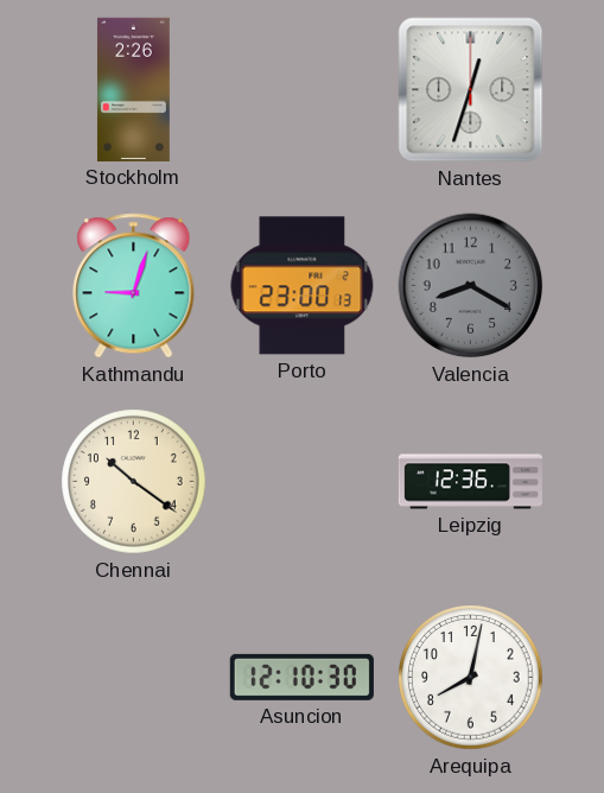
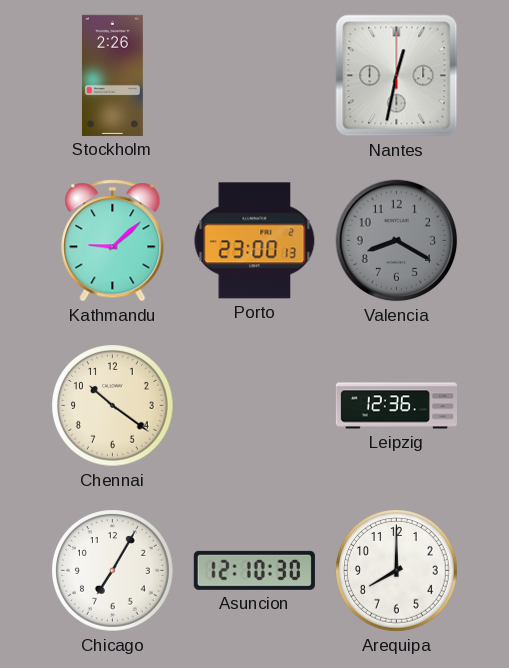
Nantes: 12:33 -> 12:32 (397, 76)
Kathmandu: 9:03 -> 9:08 (113, 241)
Chicago: none -> 7:05 (113, 571)
Arequipa: 8:02 -> 8:00 (397, 571)
